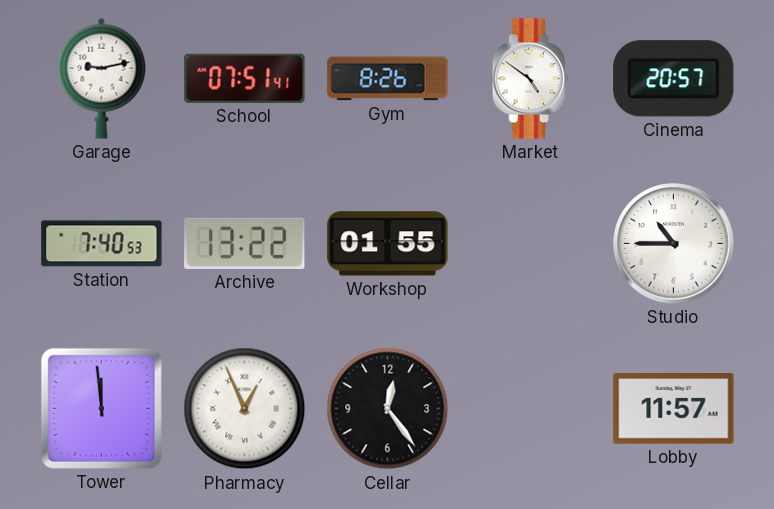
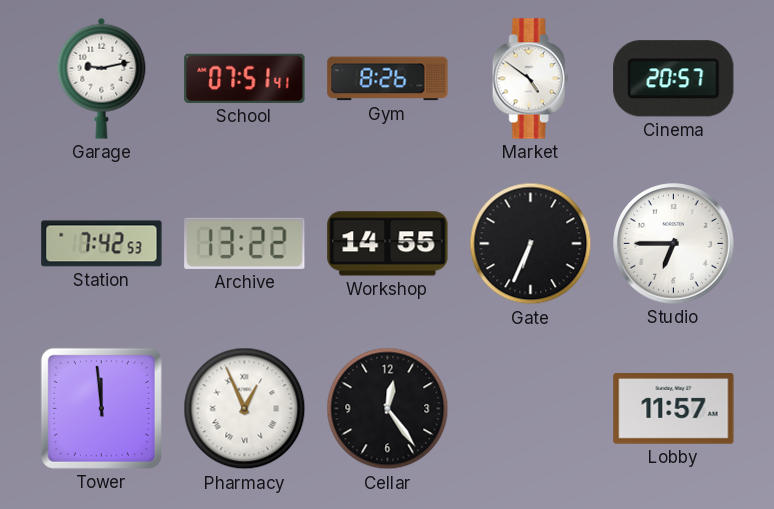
Station: 7:40 -> 7:42 (102, 244)
Workshop: 01:55 -> 14:55 (388, 244)
Gate: none -> 6:34 (531, 244)
Studio: 10:45 -> 6:45 (674, 244)
